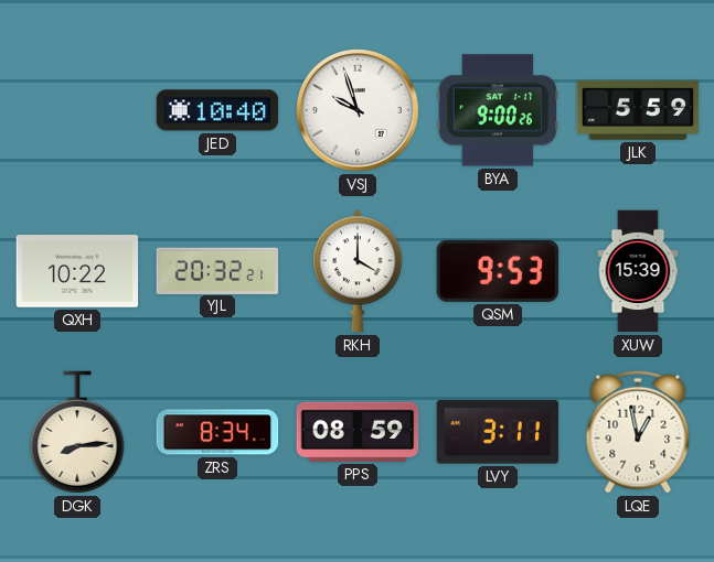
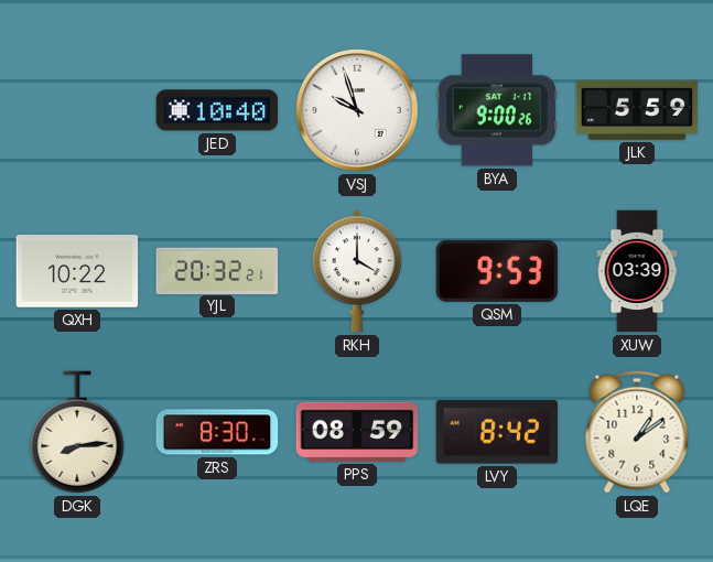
XUW: 15:39 -> 03:39 (637, 271)
ZRS: 8:34 -> 8:30 (217, 432)
LVY: 3:11 -> 8:42 (497, 432)
LQE: 12:58 -> 1:09 (637, 432)
